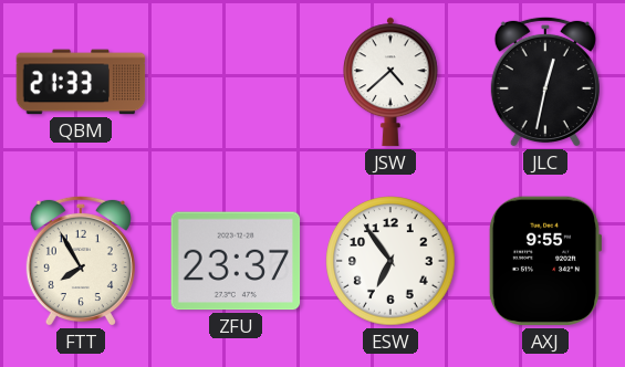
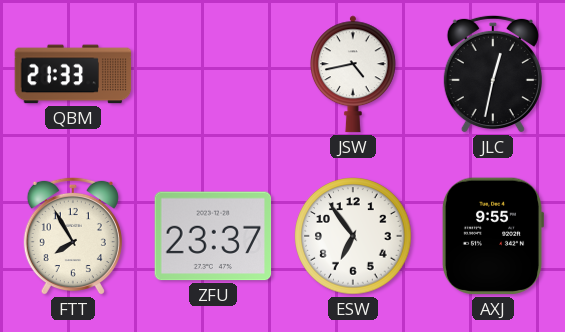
JSW: 4:38 -> 4:43 (353, 74)
